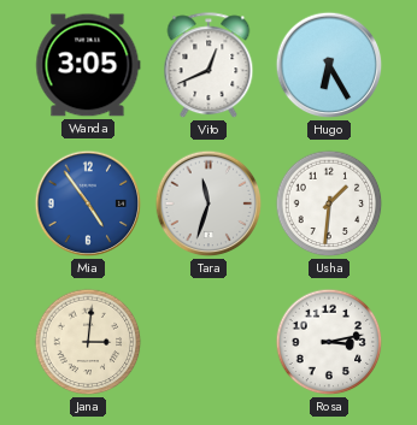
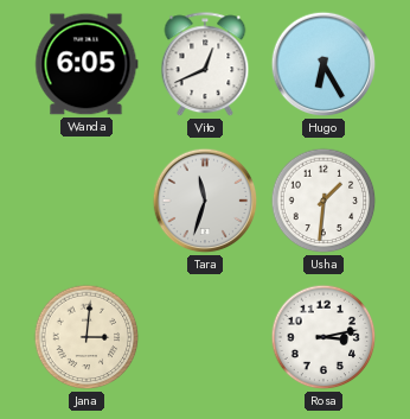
Wanda: 3:05 -> 6:05 (87, 64)
Mia: 4:54 -> none (88, 203)
